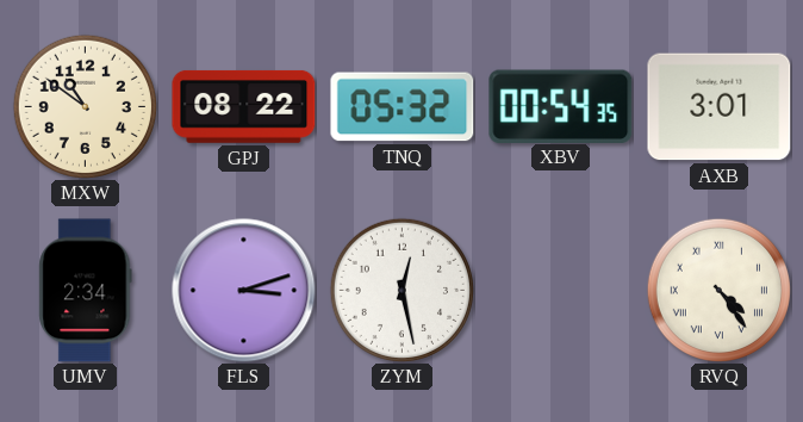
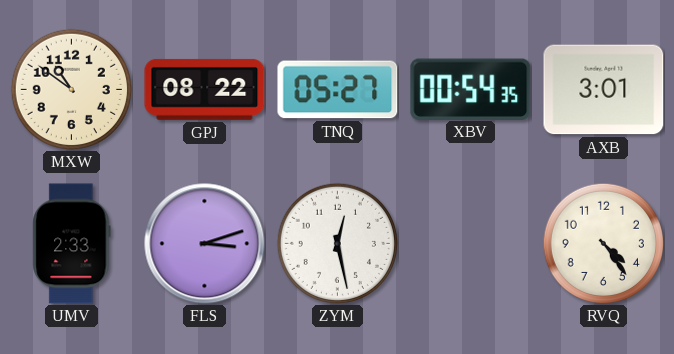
TNQ: 05:32 -> 05:27 (338, 90)
UMV: 2:34 -> 2:33 (72, 244)
RVQ numerals: Roman -> Arabic (603, 243)
